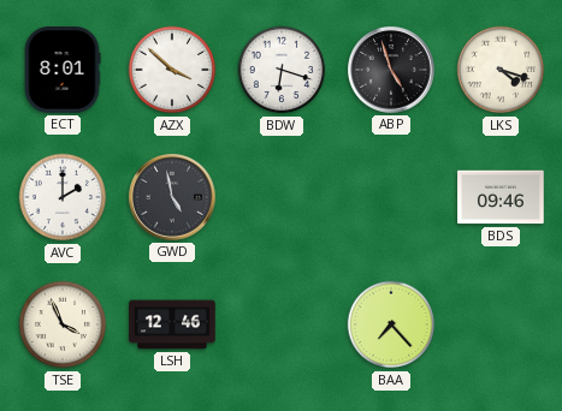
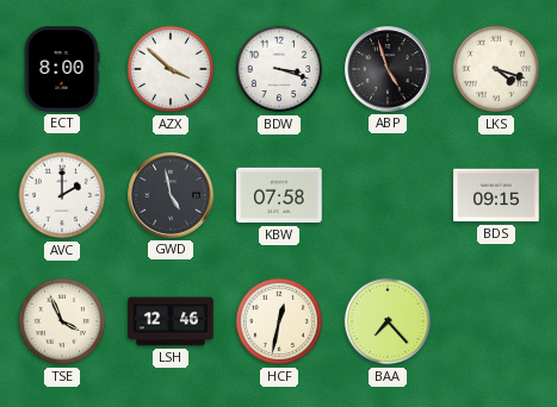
ECT: 8:01 -> 8:00 (62, 69)
BDW: 6:18 -> 3:18 (279, 69)
KBW: none -> 07:58 (279, 195)
BDS: 09:46 -> 09:15 (496, 195)
HCF: none -> 12:32 (279, 321)
